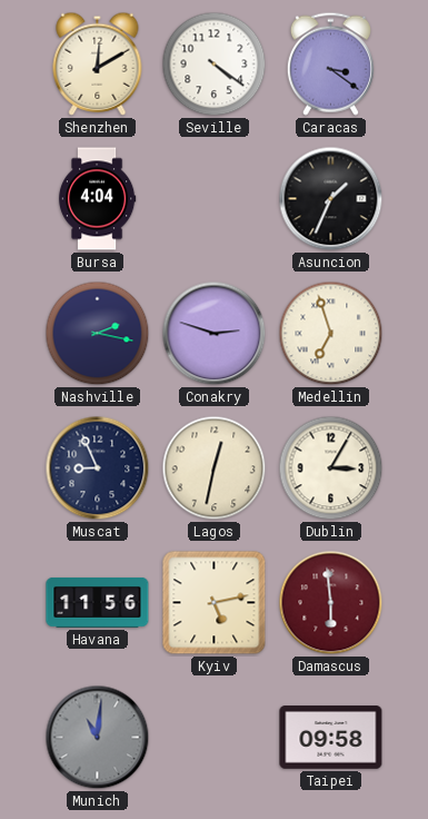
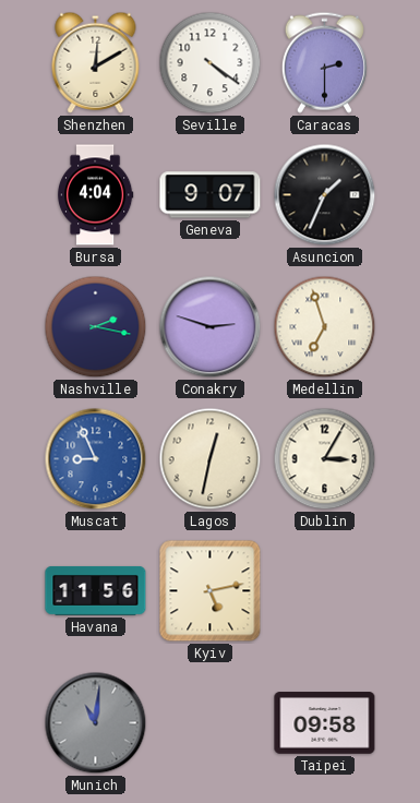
Caracas: 3:21 -> 2:30 (324, 62)
Geneva: none -> 9:07 (211, 195)
Muscat dial: navy -> blue (96, 459)
Damascus: 5:59 -> none (331, 603)
